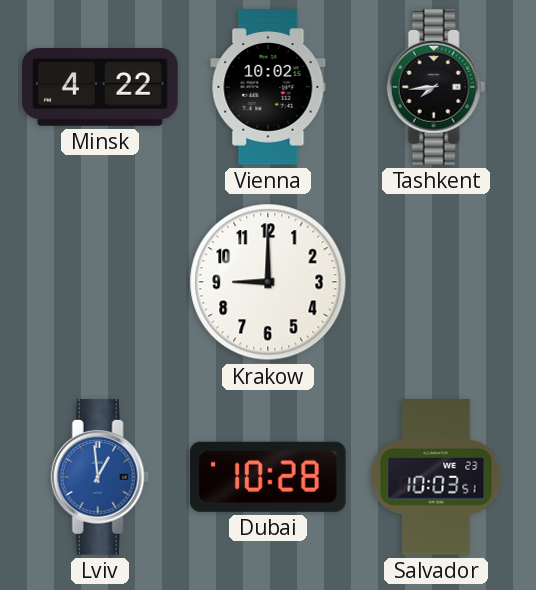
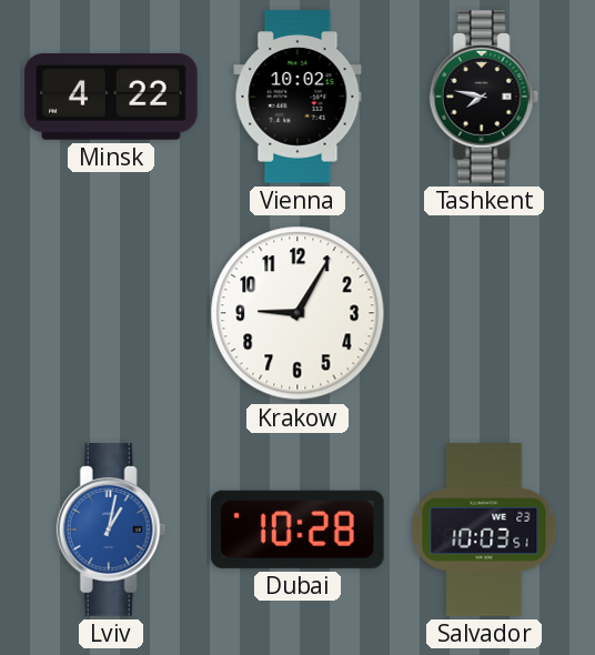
Tashkent: 7:44 -> 7:47 (484, 97)
Krakow: 9:00 -> 9:05 (297, 313)
Lviv: 12:59 -> 1:02 (111, 530)
